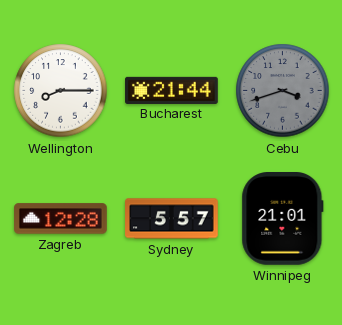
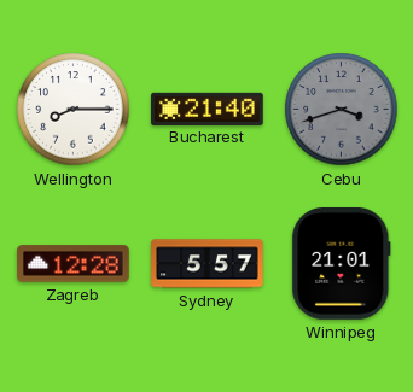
Bucharest: 21:44 -> 21:40 (208, 109)
